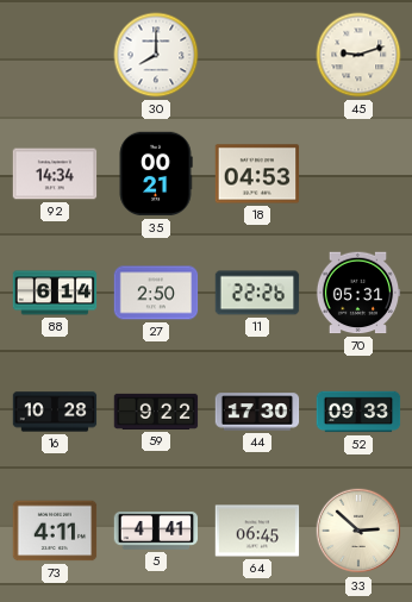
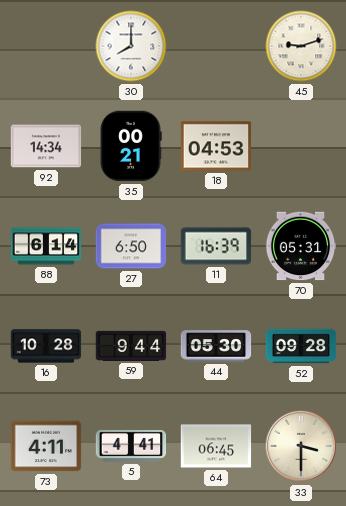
27: 2:50 -> 6:50 (131, 246)
11: 22:26 -> 16:39 (216, 246)
59: 9:22 -> 9:44 (131, 346)
44: 17:30 -> 05:30 (216, 346)
52: 09:33 -> 09:28 (301, 346)
33: 2:52 -> 3:30 (301, 446)
